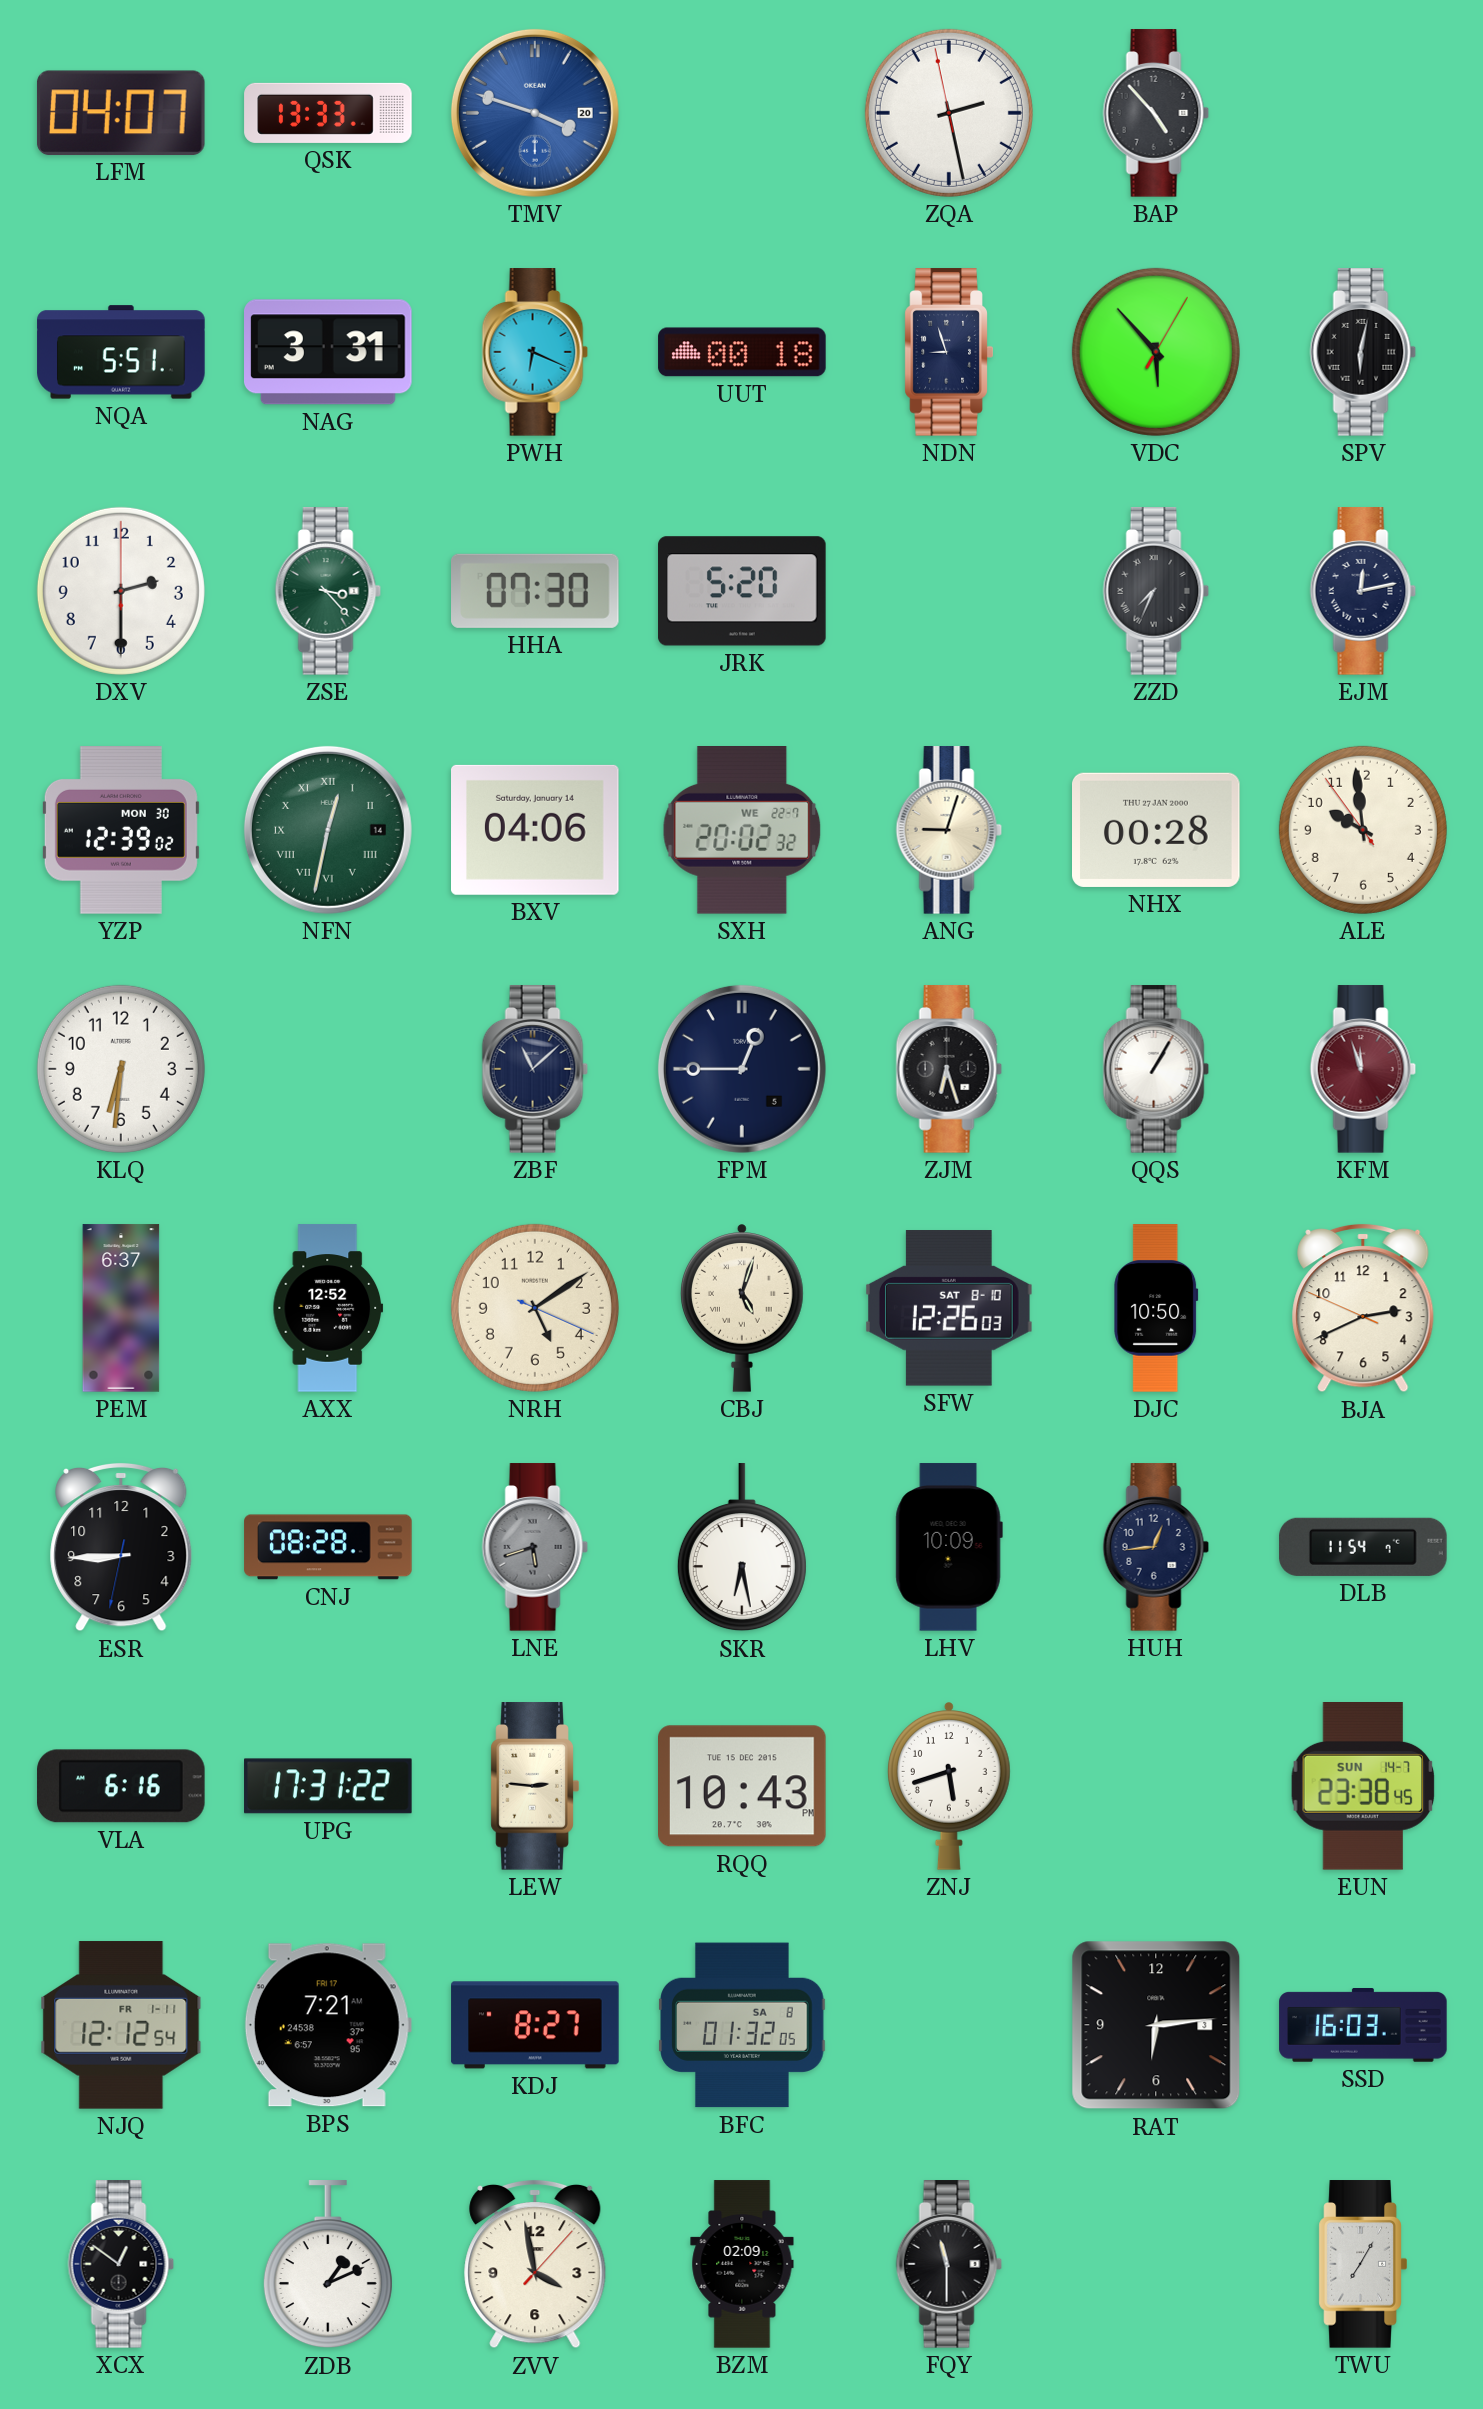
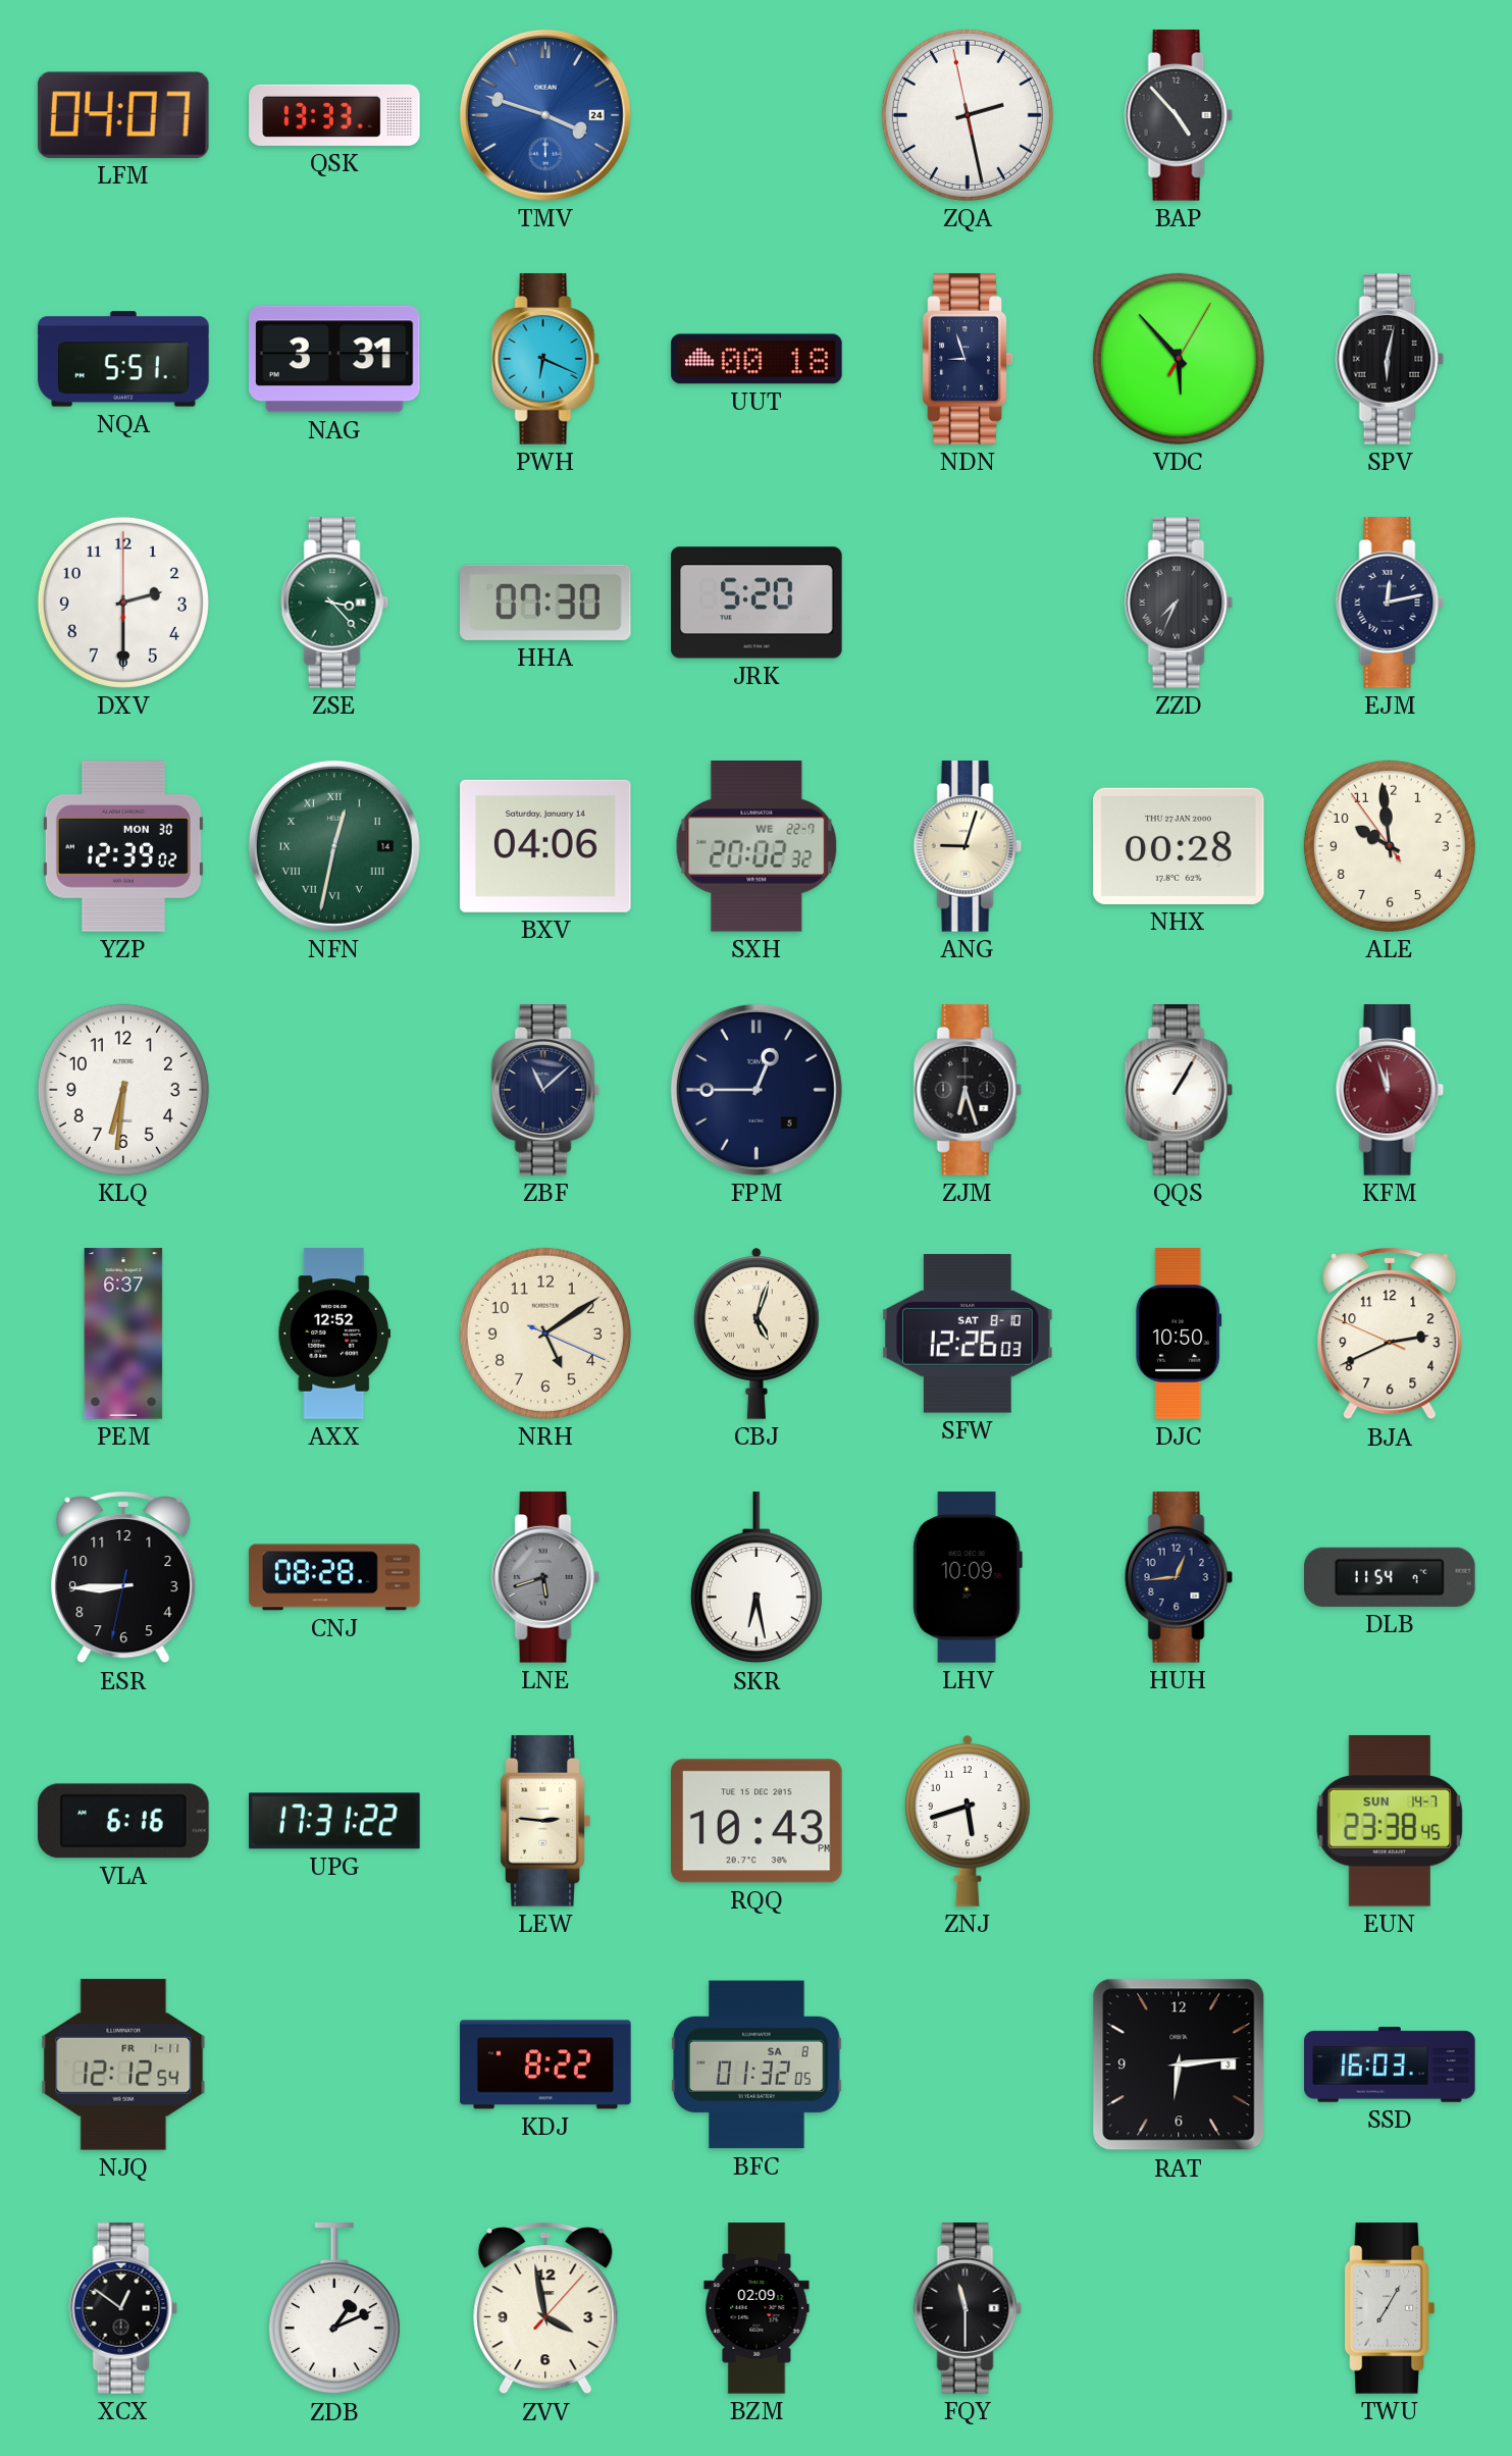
TMV date: 20 -> 24 (545, 115)
BPS: 7:21 -> none (328, 2025)
KDJ: 8:27 -> 8:22 (545, 2065)
